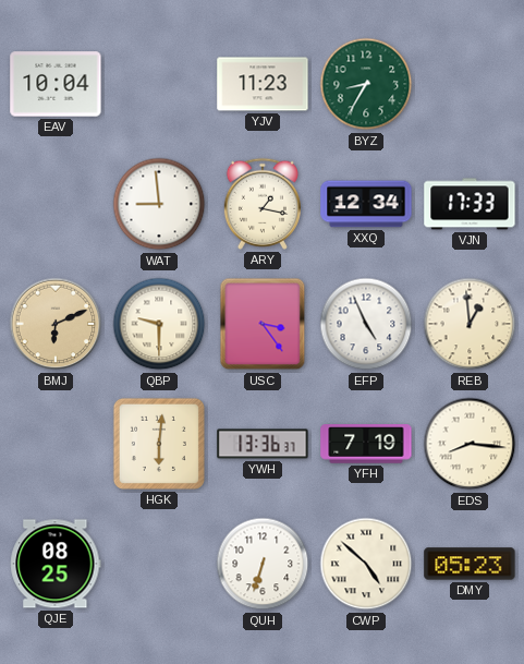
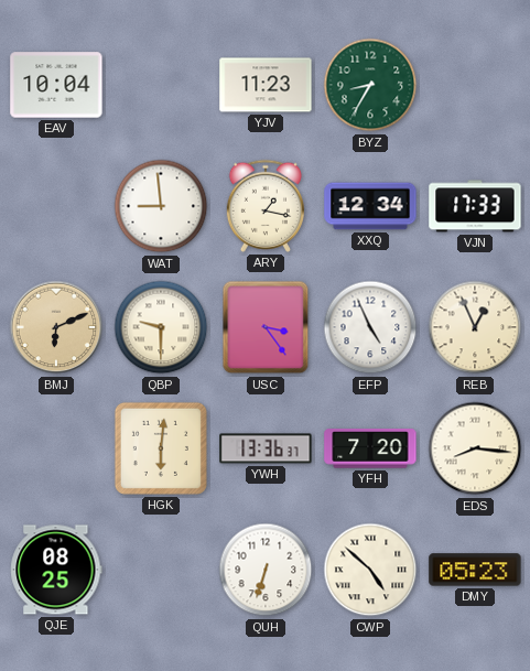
REB: 12:59 -> 12:56 (475, 327)
YFH: 7:19 -> 7:20 (370, 448)
